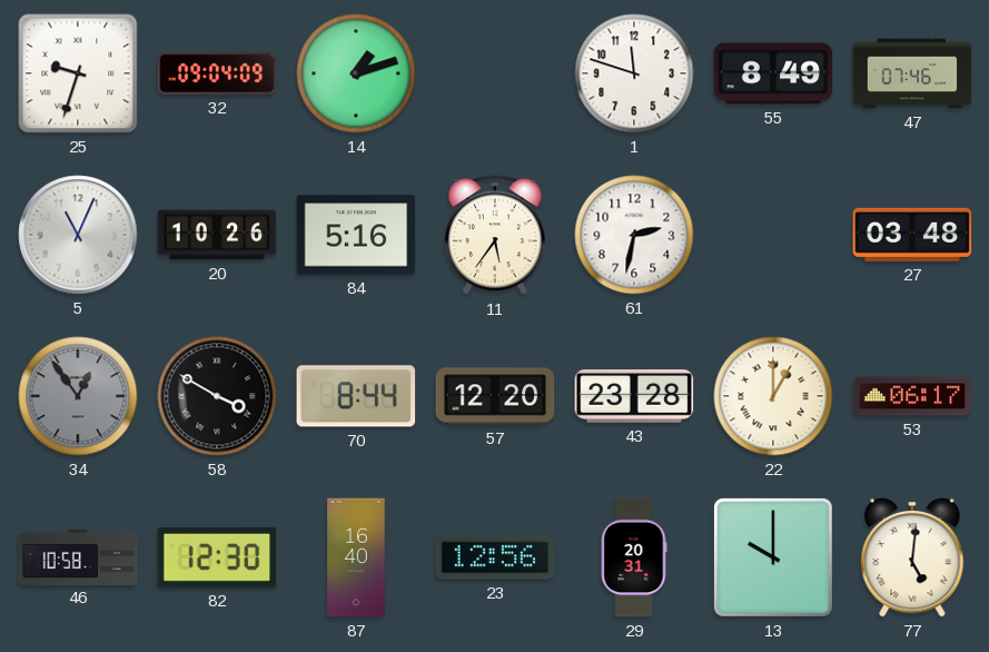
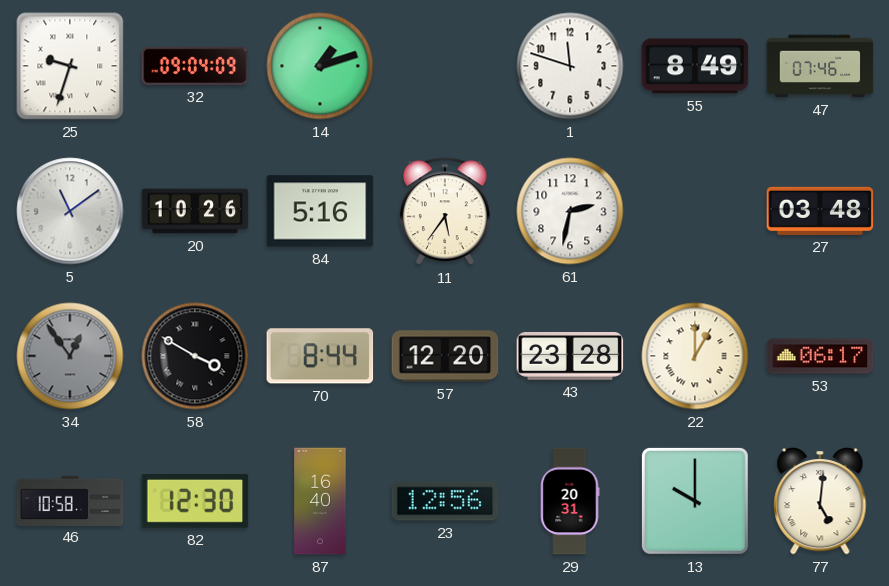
5: 11:04 -> 11:09 (70, 211)
